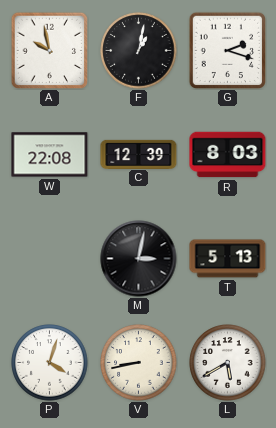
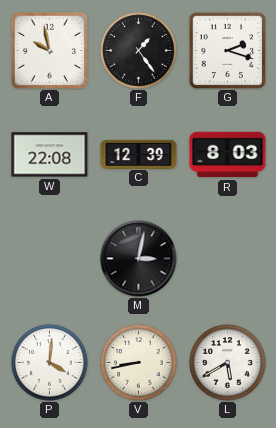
F: 1:02 -> 1:24 (139, 51)
T: 5:13 -> none (228, 259)
P: 4:03 -> 4:01 (50, 363)
